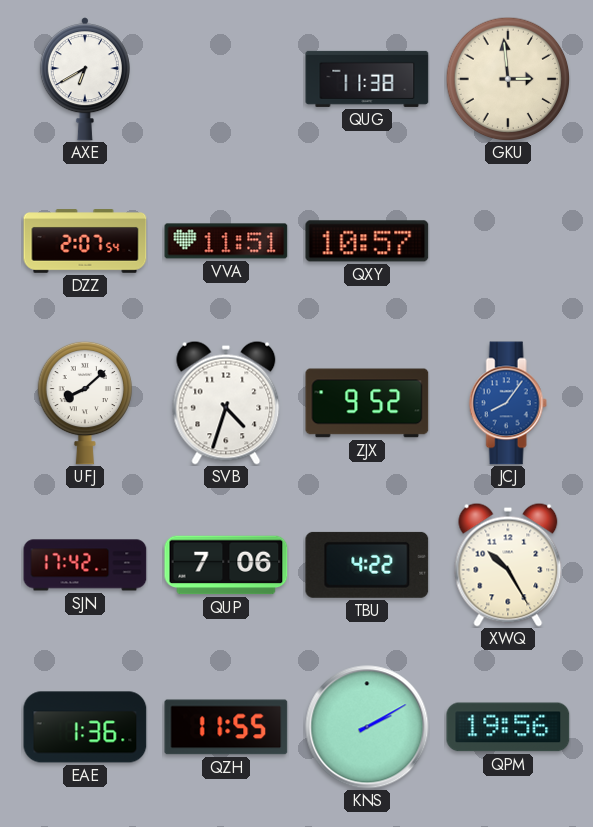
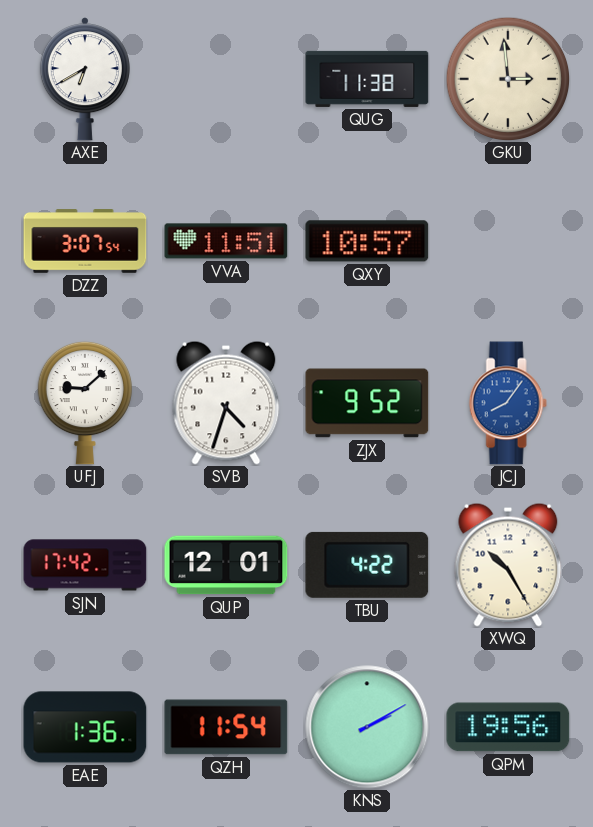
DZZ: 2:07 -> 3:07 (85, 241)
UFJ: 8:08 -> 9:08 (84, 403)
QUP: 7:06 -> 12:01 (226, 565)
QZH: 11:55 -> 11:54 (226, 727)
